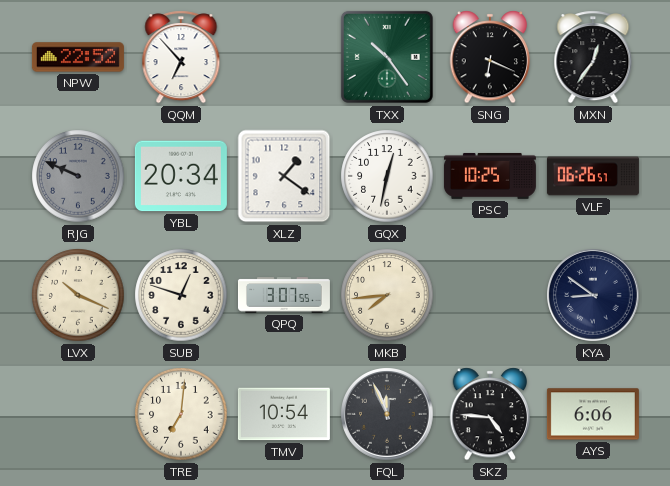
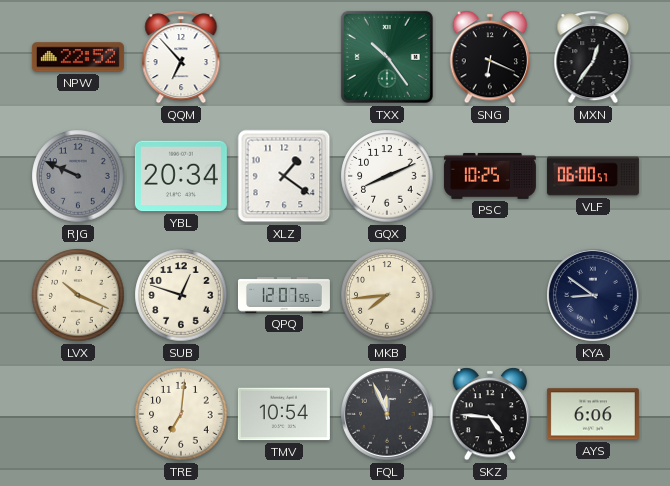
GQX: 12:32 -> 8:11 (387, 176)
VLF: 06:26 -> 06:00 (593, 176)
QPQ: 3:07 -> 12:07 (284, 295)
